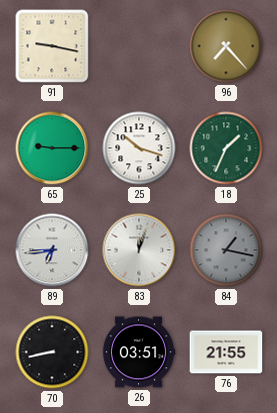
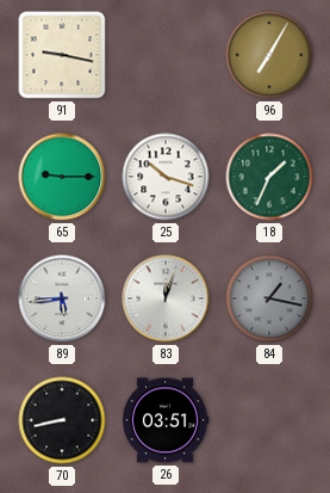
96: 7:23 -> 7:05 (269, 55)
89: 6:44 -> 5:44 (62, 298)
76: 21:55 -> none (226, 352)
